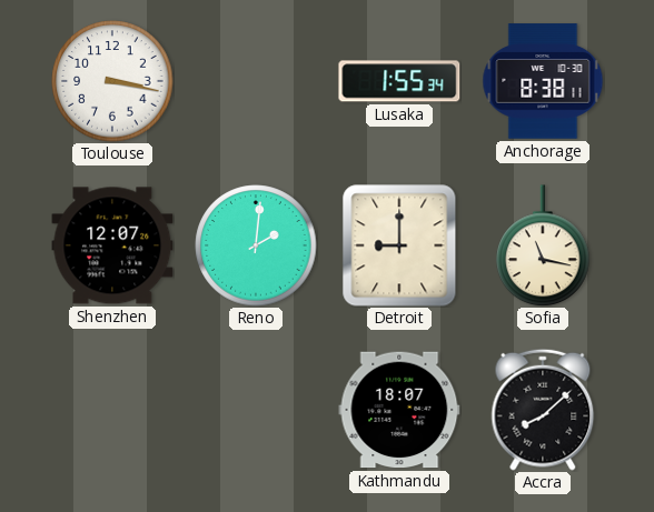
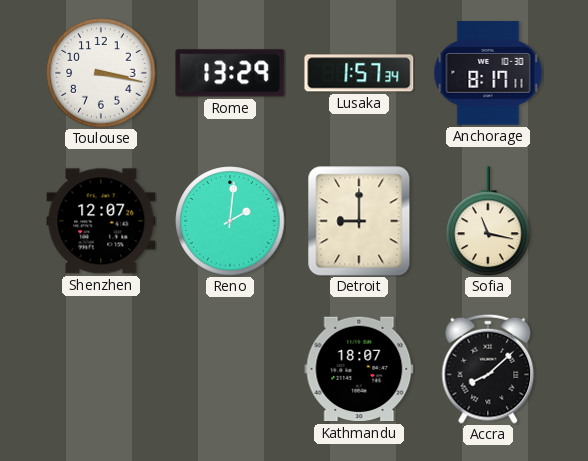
Rome: none -> 13:29 (230, 73)
Lusaka: 1:55 -> 1:57 (359, 73)
Anchorage: 8:38 -> 8:17 (488, 73)
